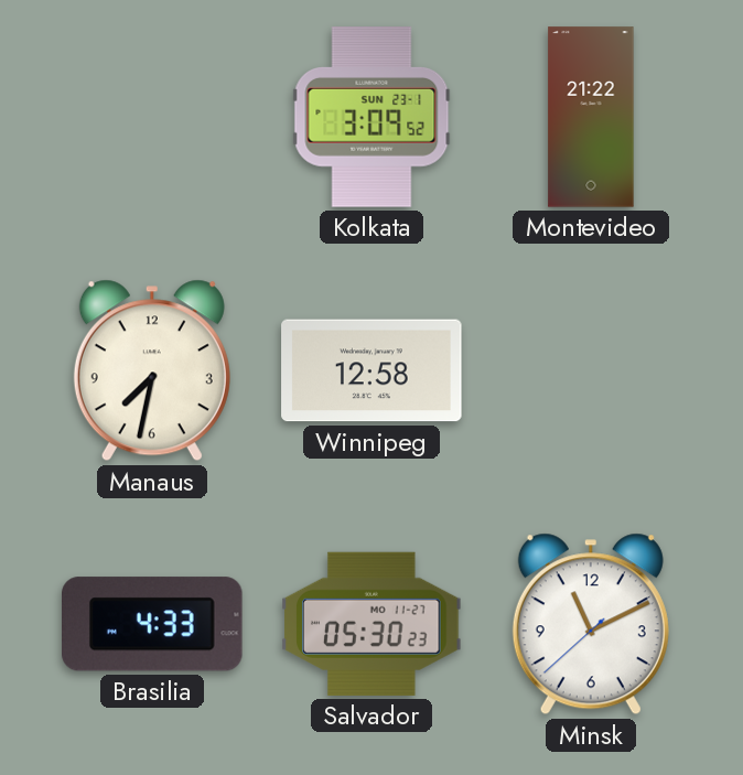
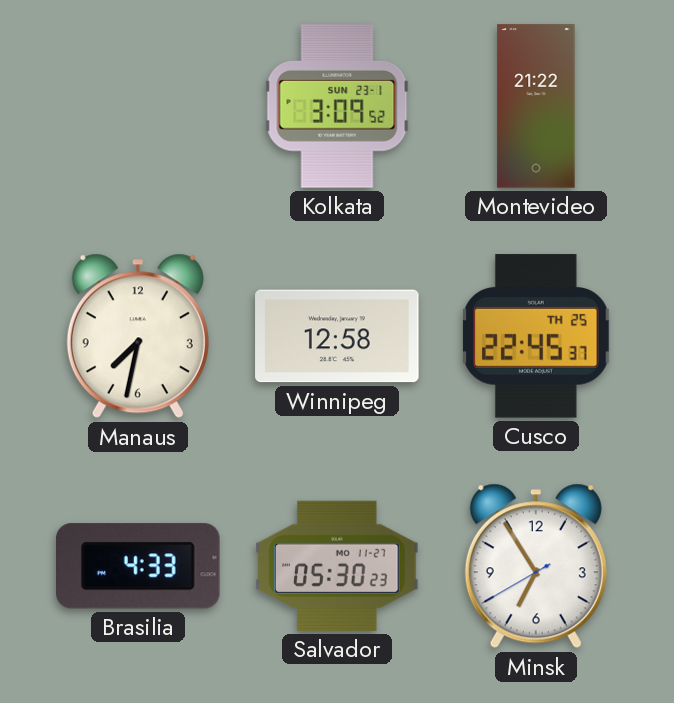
Cusco: none -> 22:45 (537, 336)
Minsk: 11:10 -> 6:54 (536, 566)
